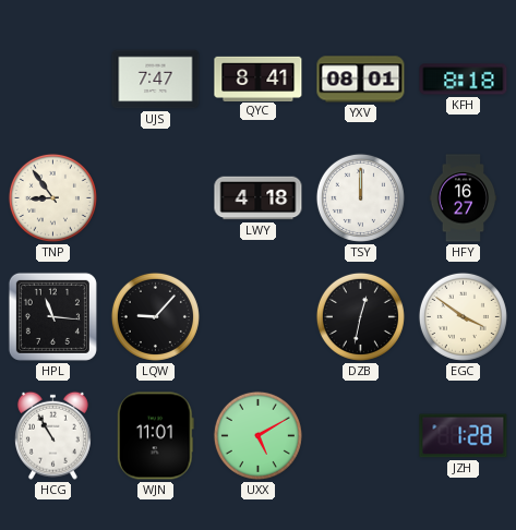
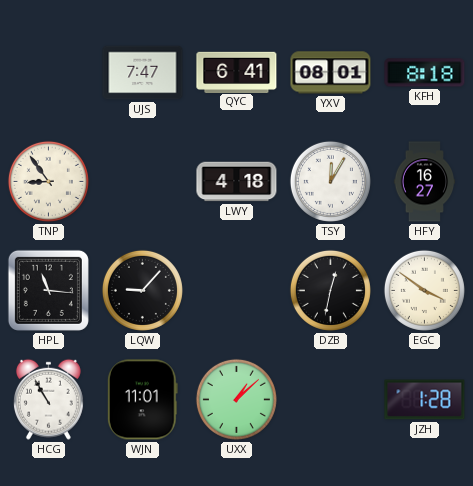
QYC: 8:41 -> 6:41 (237, 72)
TSY: 12:00 -> 12:05 (330, 181)
UXX: 5:10 -> 1:08 (236, 399)
